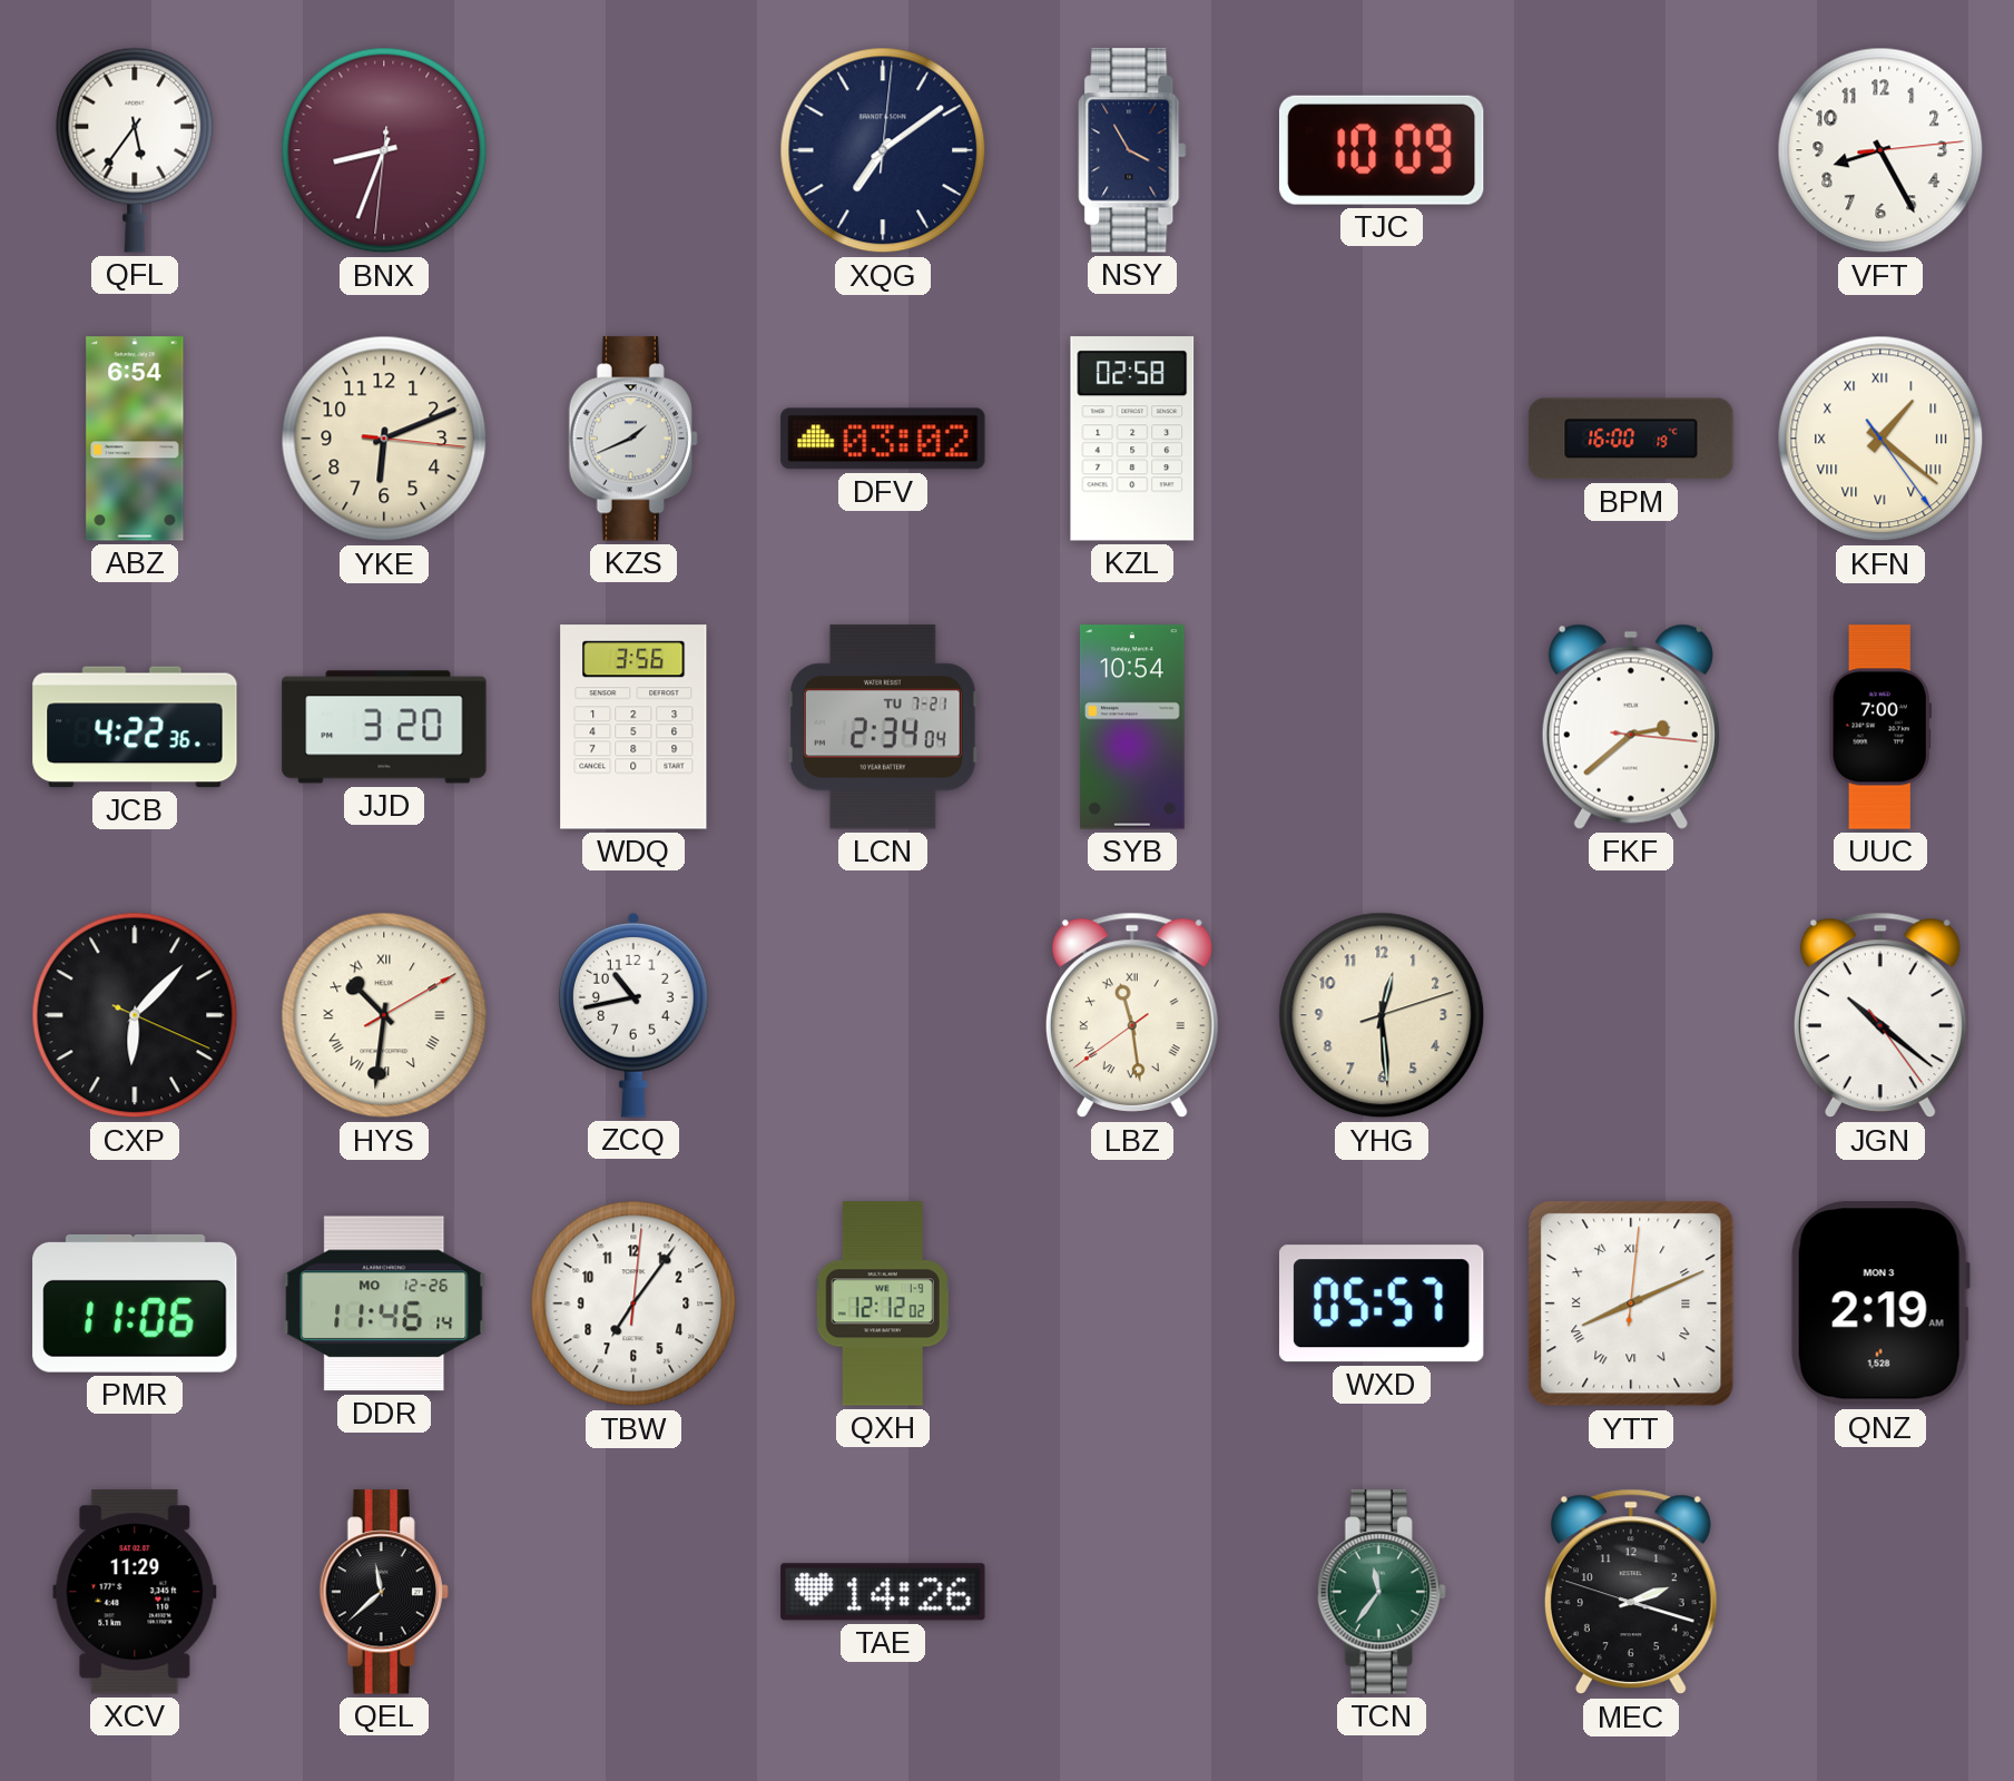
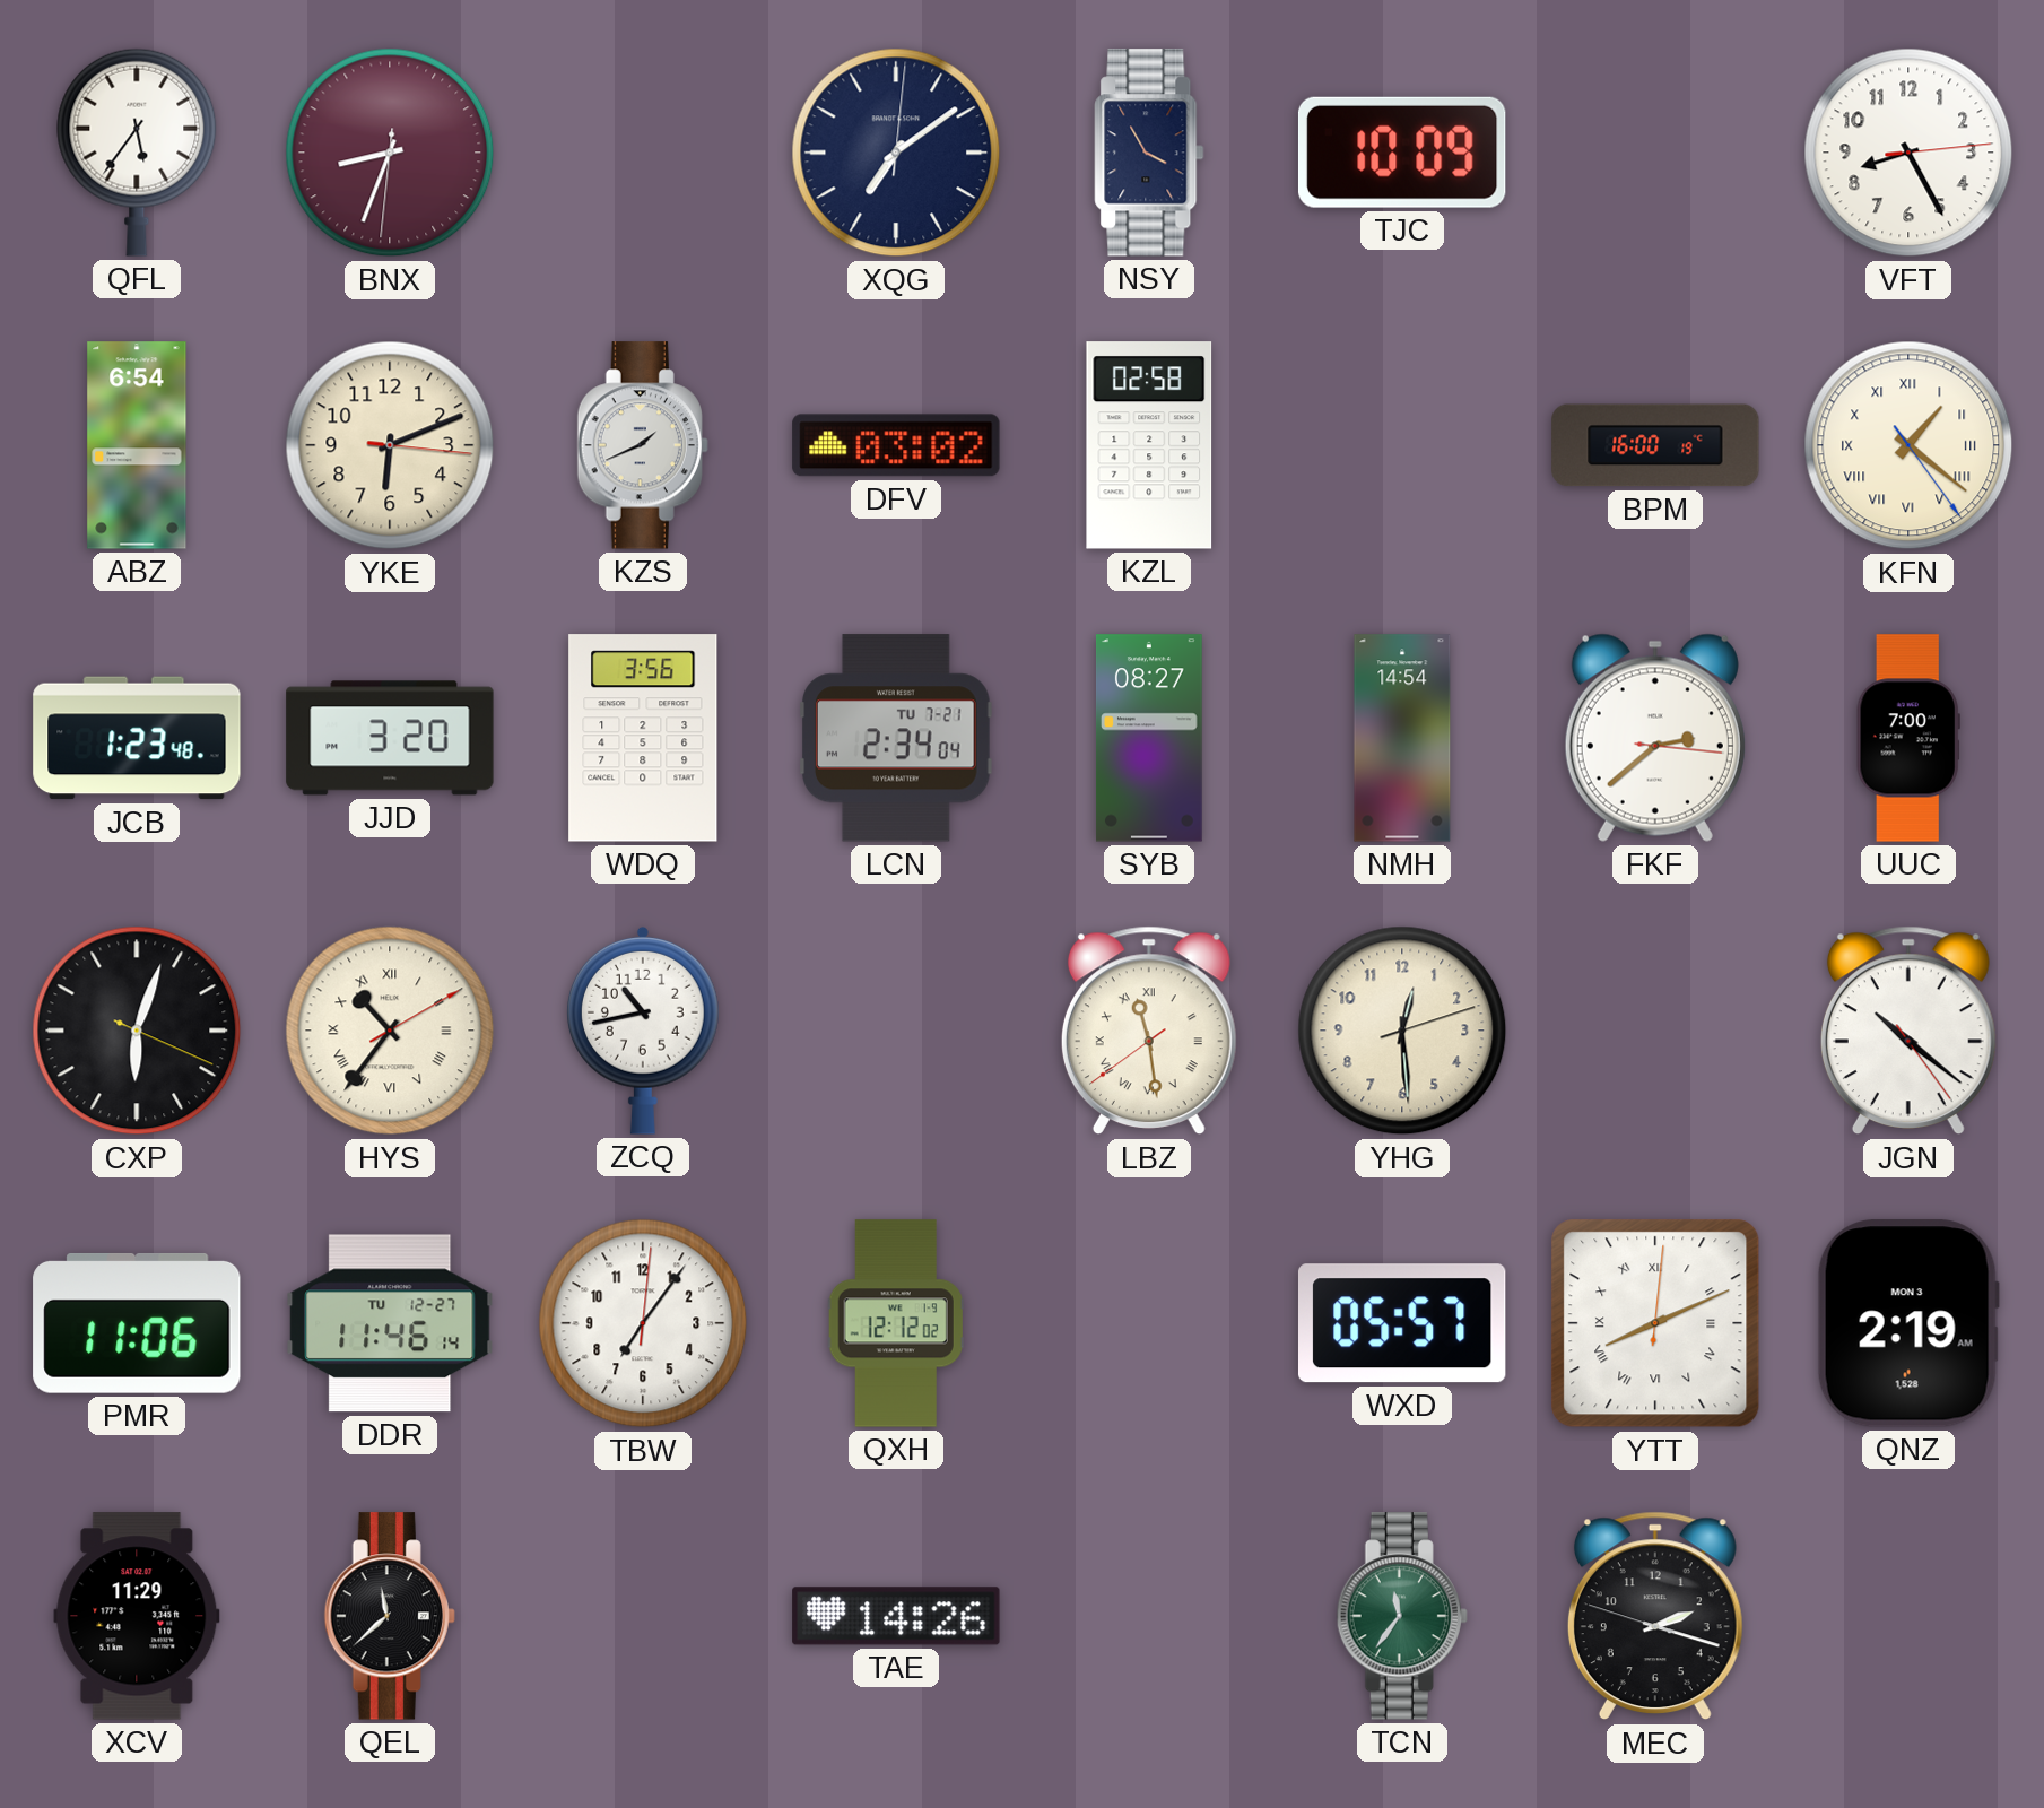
JCB: 4:22 -> 1:23 (137, 738)
SYB: 10:54 -> 08:27 (1150, 738)
NMH: none -> 14:54 (1402, 738)
CXP: 6:07 -> 6:03 (137, 1031)
HYS: 10:31 -> 10:36 (390, 1031)
DDR date: MO 12-26 -> TU 12-27 (390, 1323)
